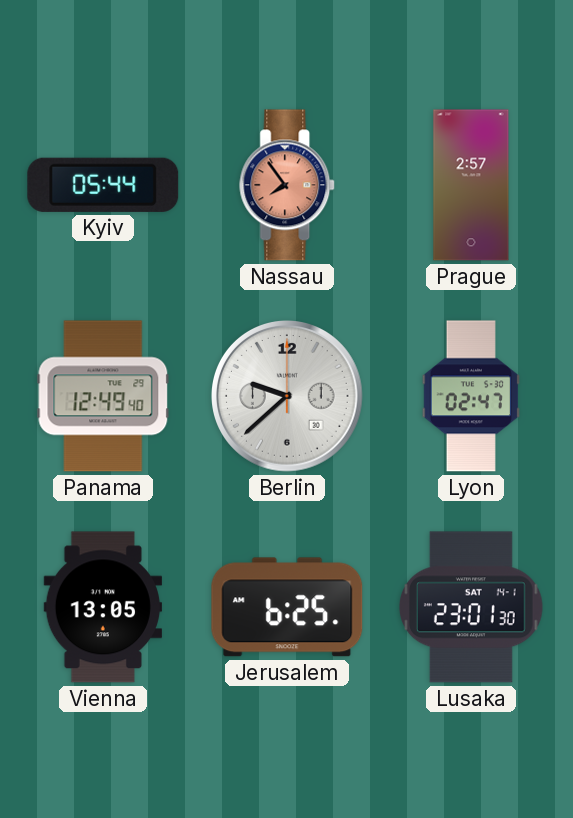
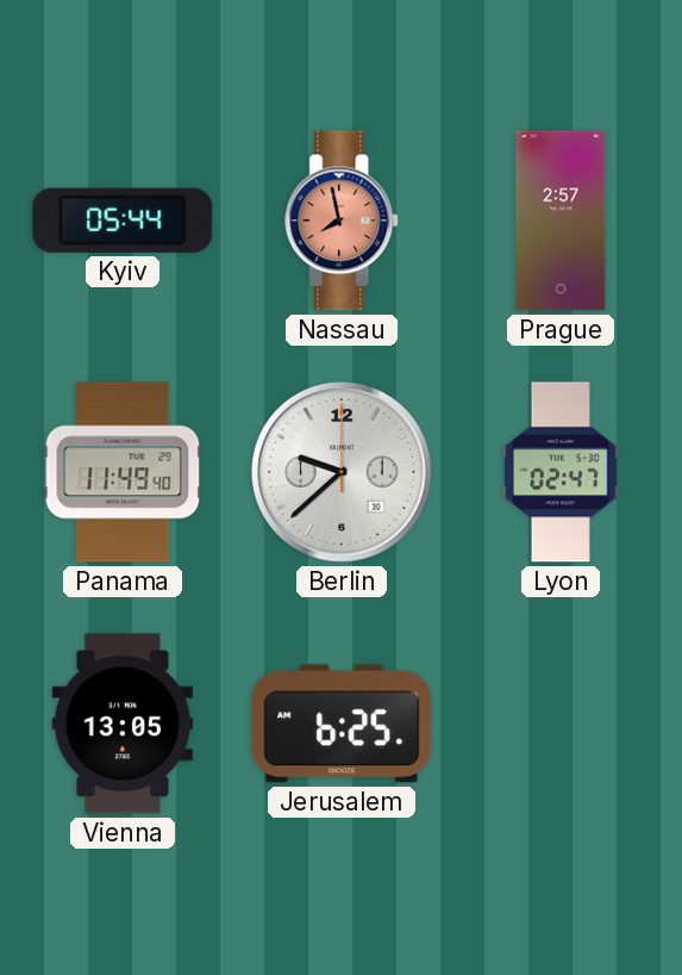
Nassau: 7:54 -> 7:58 (343, 221)
Panama: 12:49 -> 11:49 (123, 472)
Lusaka: 23:01 -> none (471, 607)
